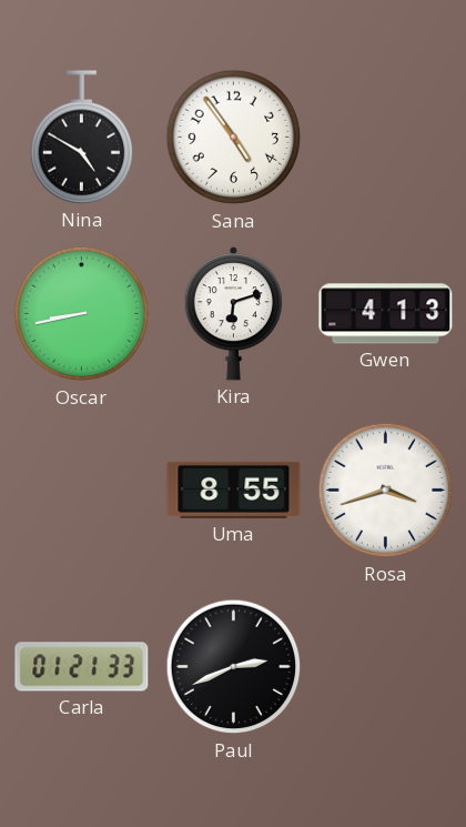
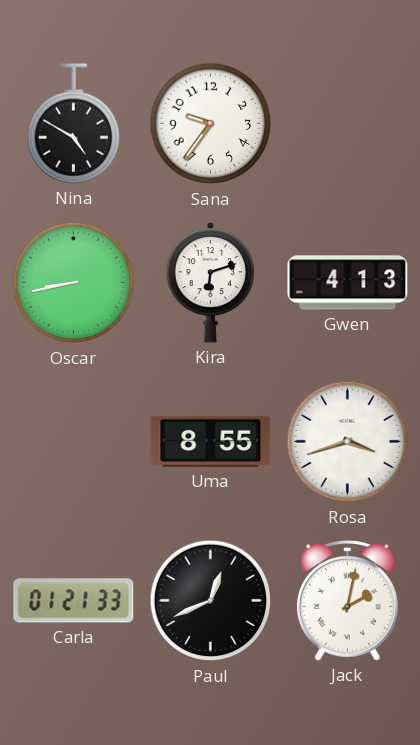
Sana: 4:54 -> 9:36 (211, 124)
Paul: 2:41 -> 12:41 (211, 601)
Jack: none -> 2:02 (347, 600)
